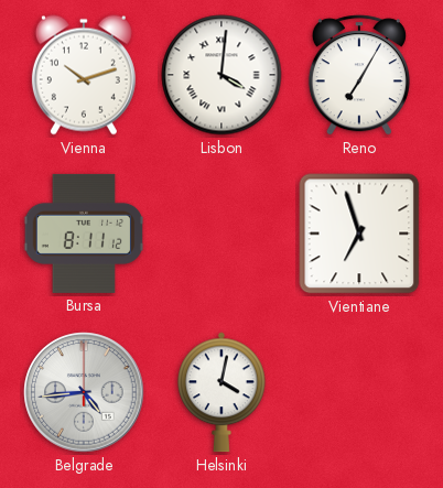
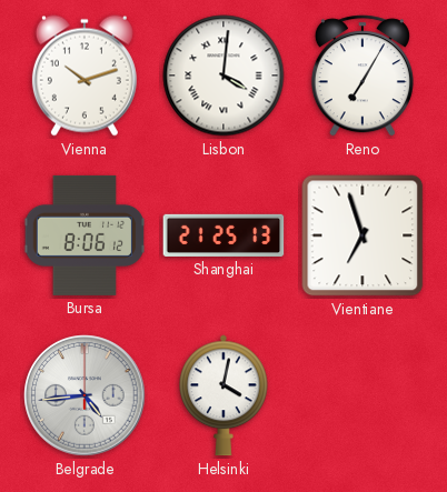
Bursa: 8:11 -> 8:06 (85, 235)
Shanghai: none -> 21:25 (223, 235)
